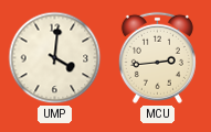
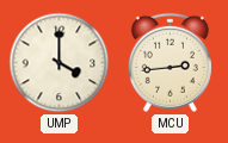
UMP: 4:01 -> 4:00 (60, 63)
